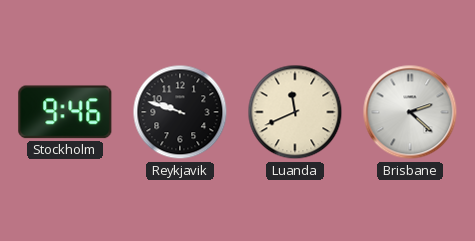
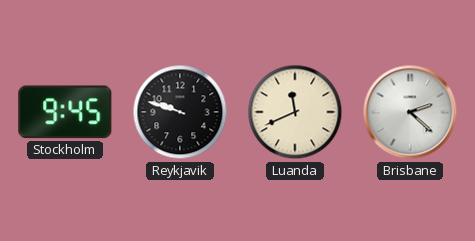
Stockholm: 9:46 -> 9:45 (65, 112)
